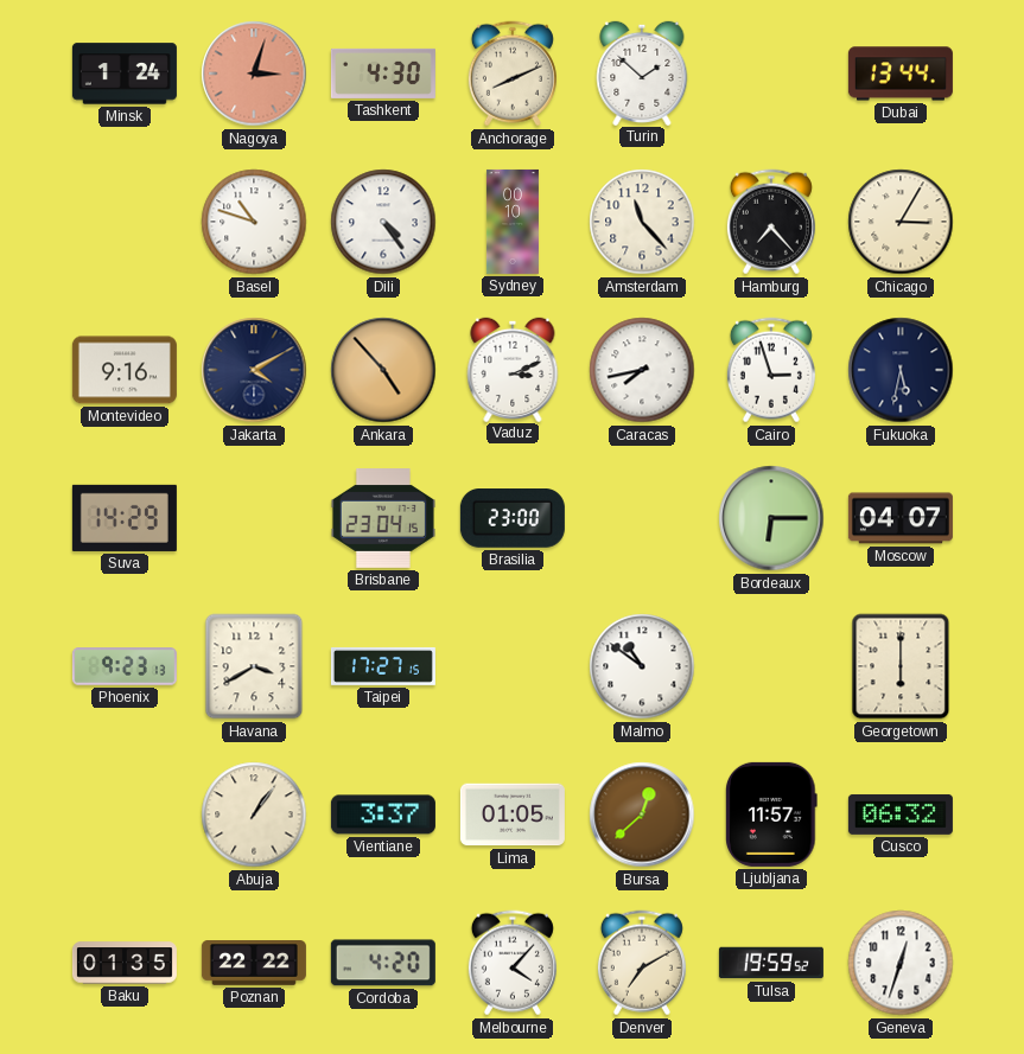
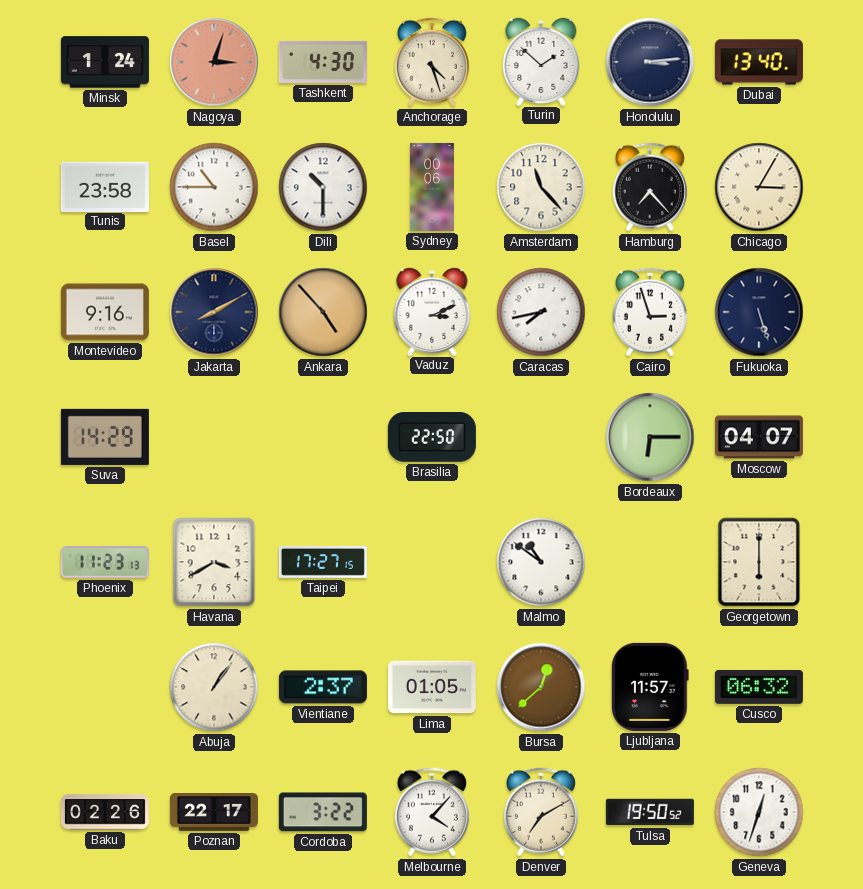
Anchorage: 8:11 -> 4:27 (432, 62)
Honolulu: none -> 3:14 (650, 62)
Dubai: 13:44 -> 13:40 (759, 62)
Tunis: none -> 23:58 (105, 186)
Basel: 10:48 -> 10:45 (214, 187)
Dili: 4:24 -> 10:30 (323, 187)
Sydney: 00:10 -> 00:06 (432, 187)
Jakarta: 4:10 -> 8:10 (214, 312)
Fukuoka: 5:32 -> 5:27 (759, 312)
Brisbane: 23:04 -> none (383, 519)
Brasilia: 23:00 -> 22:50 (432, 438)
Phoenix: 9:23 -> 11:23 (105, 562)
Vientiane: 3:37 -> 2:37 (323, 687)
Baku: 01:35 -> 02:26 (105, 812)
Poznan: 22:22 -> 22:17 (214, 813)
Cordoba: 4:20 -> 3:22 (323, 812)
Tulsa: 19:59 -> 19:50 (650, 812)
